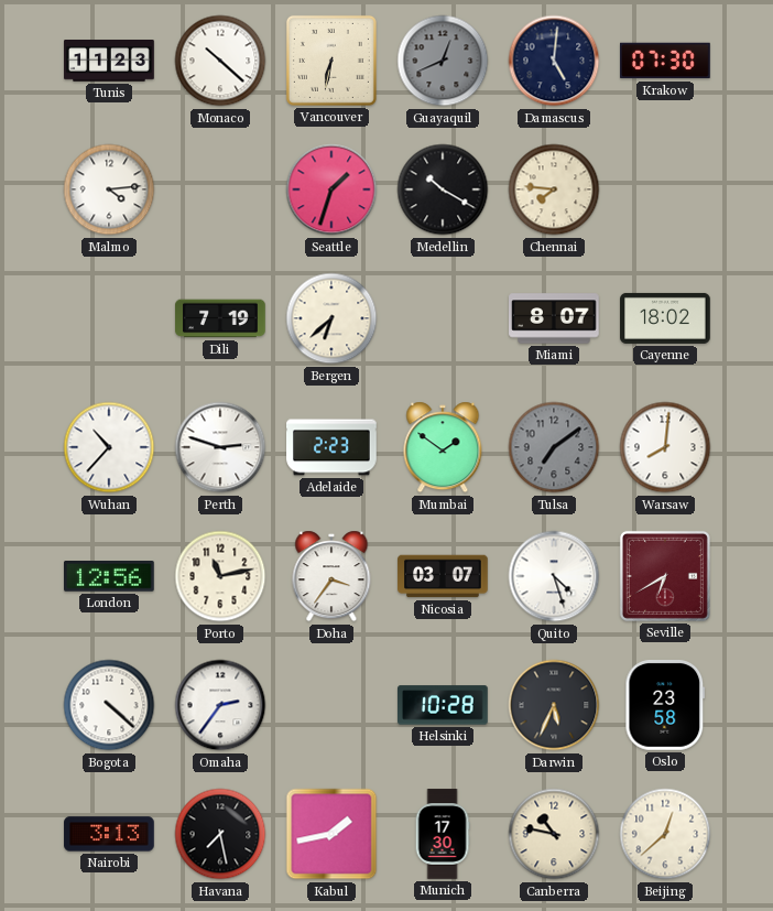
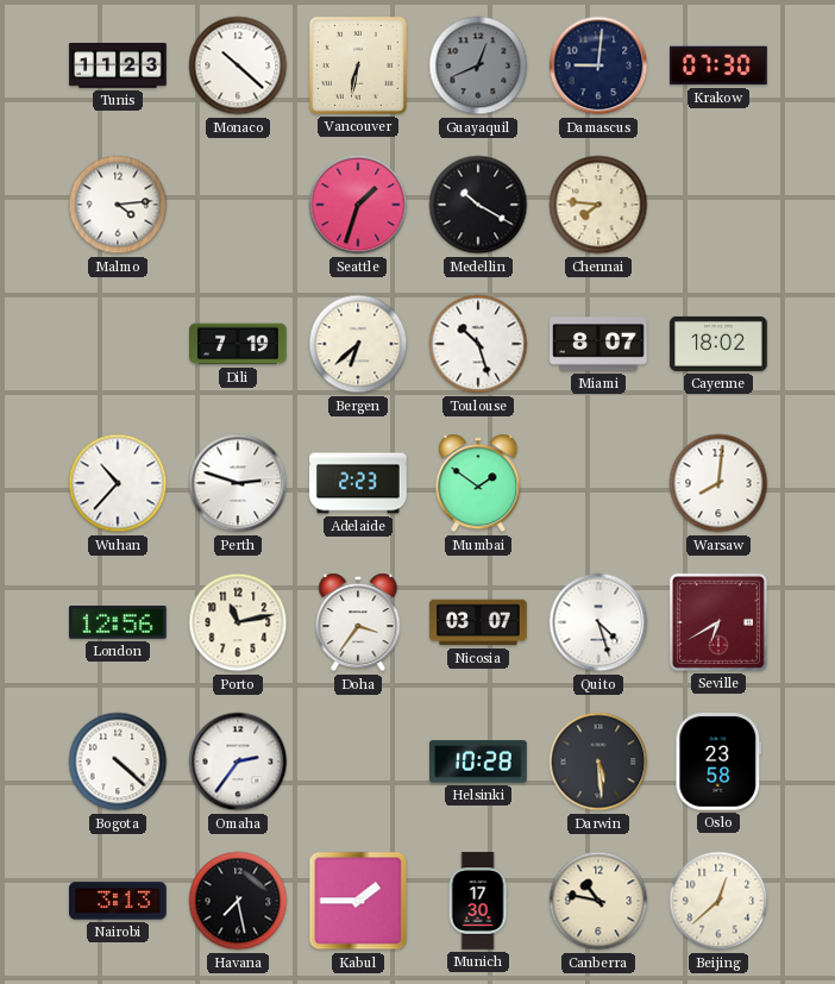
Damascus: 5:01 -> 9:01 (598, 65)
Toulouse: none -> 10:27 (478, 344)
Tulsa: 7:09 -> none (554, 447)
Darwin: 5:34 -> 5:29 (598, 761)
Kabul: 1:43 -> 1:45 (358, 901)
